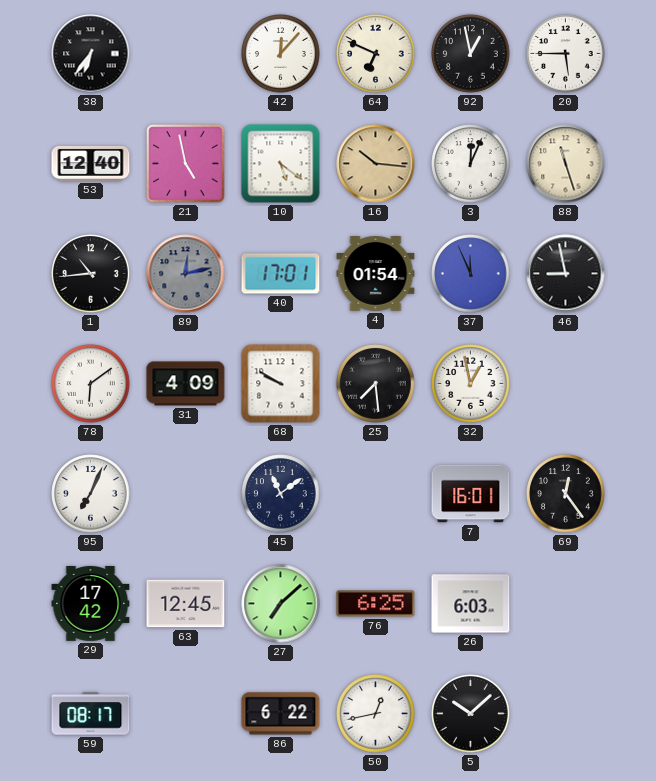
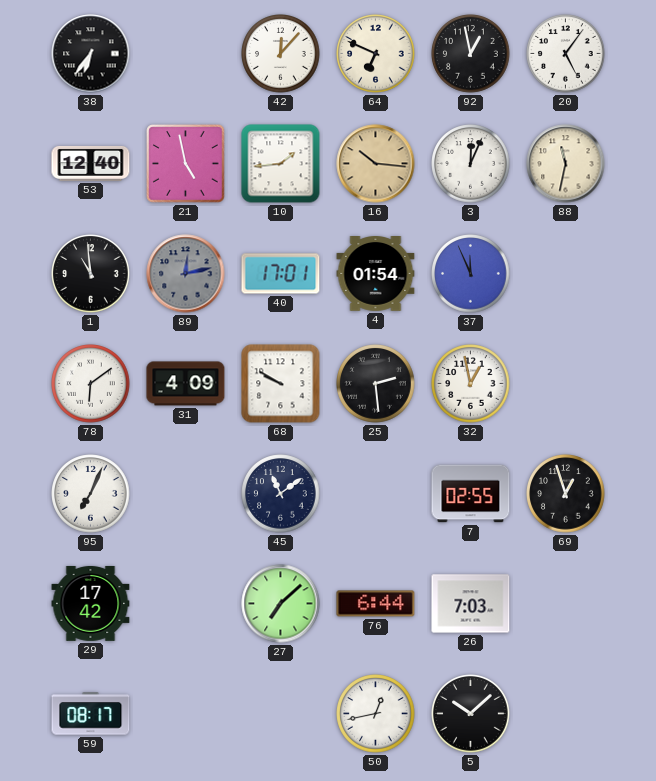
20: 5:45 -> 5:06 (566, 54)
10: 5:21 -> 1:44 (281, 164)
88: 11:27 -> 11:32 (566, 164)
1: 10:44 -> 10:59 (91, 274)
46: 8:58 -> none (566, 274)
25: 7:29 -> 2:29 (376, 384)
7: 16:01 -> 02:55 (471, 494)
69: 12:24 -> 12:57 (566, 494)
63: 12:45 -> none (186, 604)
76: 6:25 -> 6:44 (376, 604)
26: 6:03 -> 7:03 (471, 604)
86: 6:22 -> none (281, 714)
